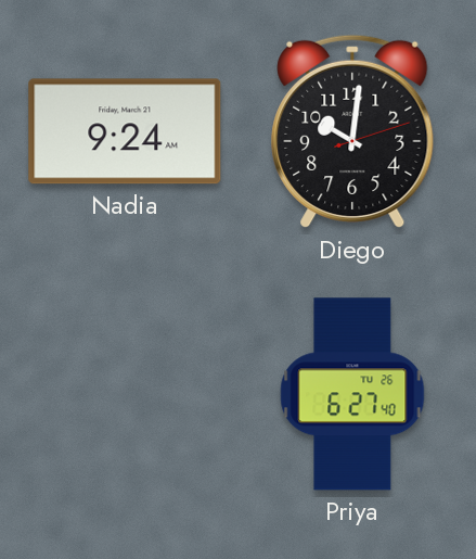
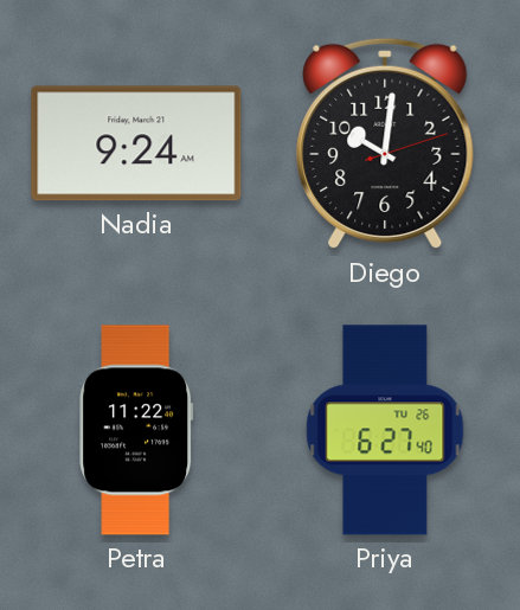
Petra: none -> 11:22 (136, 430)
